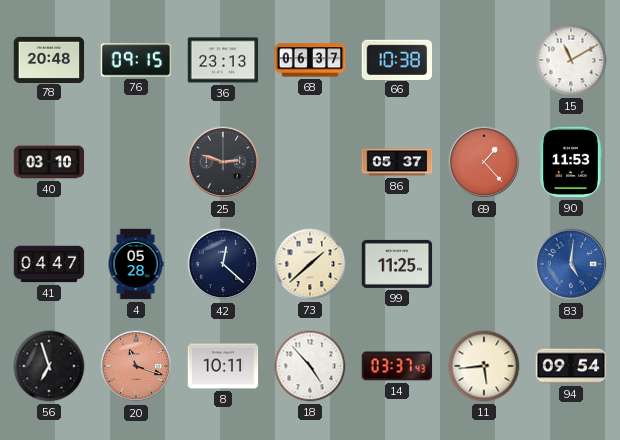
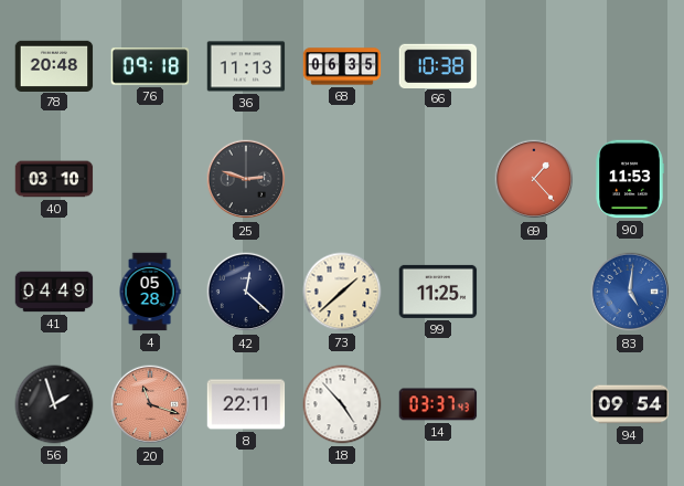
76: 09:15 -> 09:18 (150, 66)
36: 23:13 -> 11:13 (246, 66)
68: 06:37 -> 06:35 (342, 66)
15: 11:10 -> none (571, 60)
86: 05:37 -> none (397, 162)
41: 04:47 -> 04:49 (54, 292)
56: 6:57 -> 1:57 (54, 404)
8: 10:11 -> 22:11 (246, 404)
11: 5:44 -> none (484, 366)
